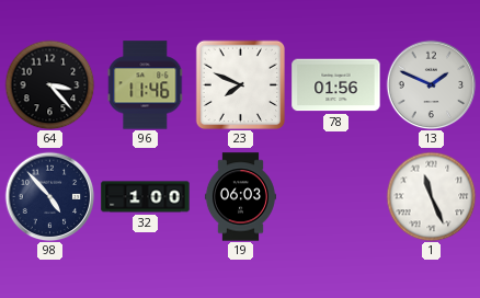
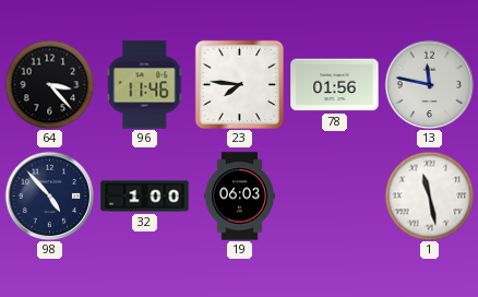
23: 7:49 -> 7:46 (239, 84)
13: 1:49 -> 11:47 (429, 84)
1: 11:26 -> 11:28 (429, 195)
